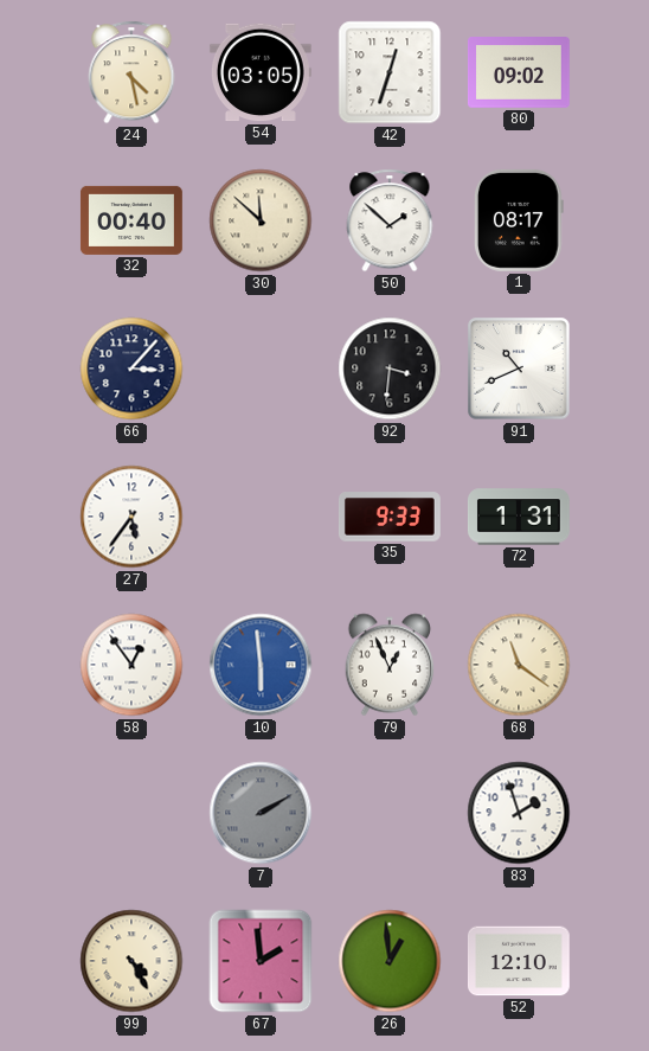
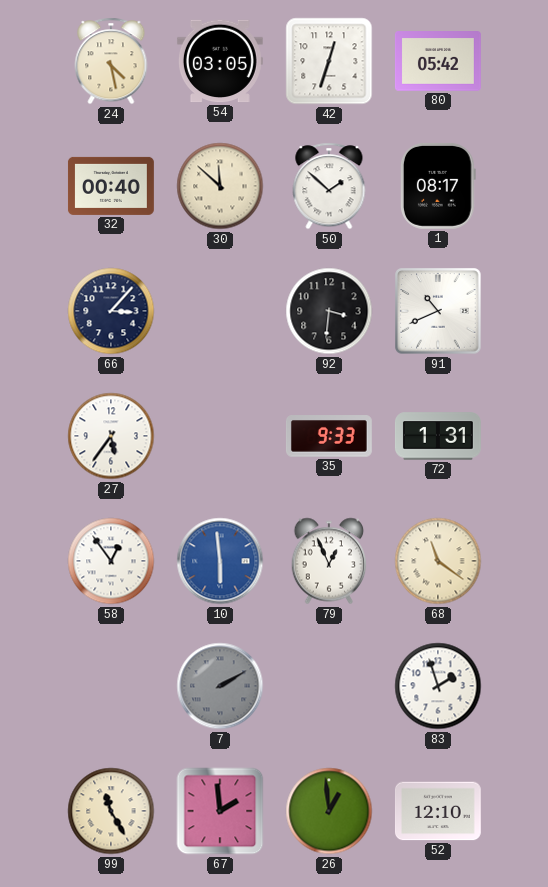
80: 09:02 -> 05:42 (438, 62)
99: 4:25 -> 11:25 (111, 811)
